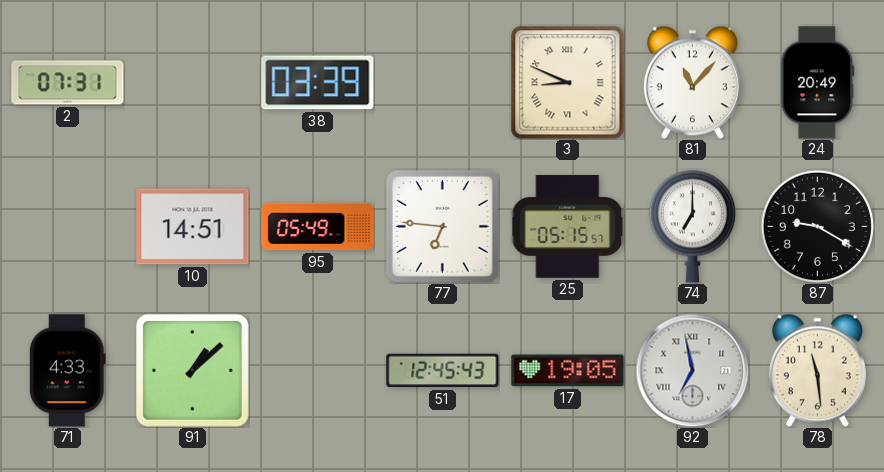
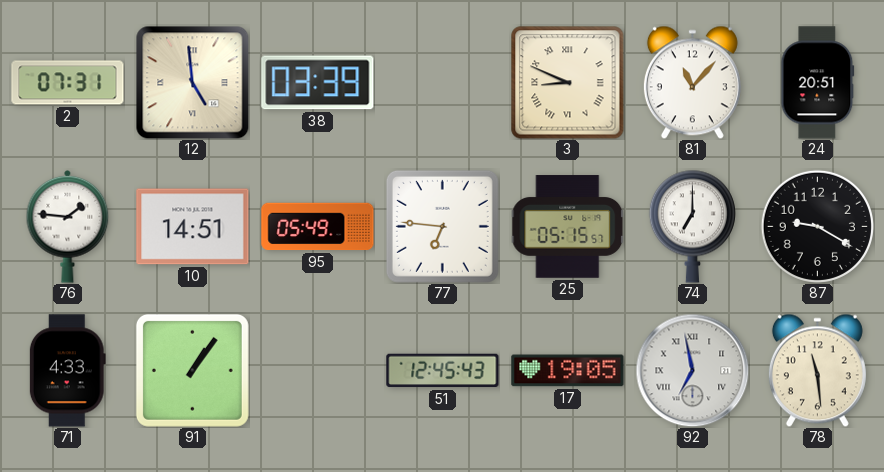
12: none -> 4:59 (192, 82)
24: 20:49 -> 20:51 (818, 83)
76: none -> 1:46 (68, 226)
91: 1:08 -> 1:06 (192, 370)
